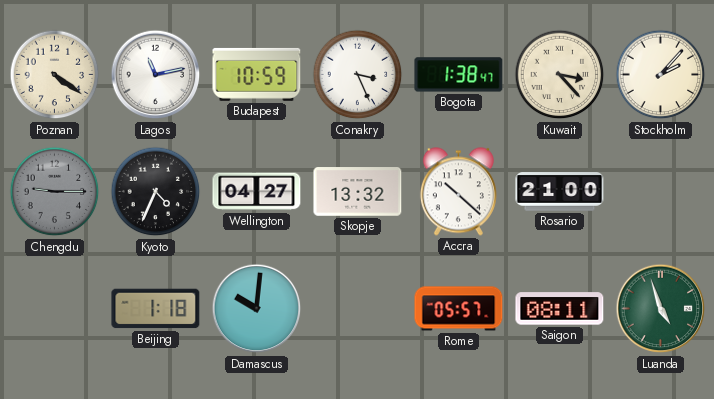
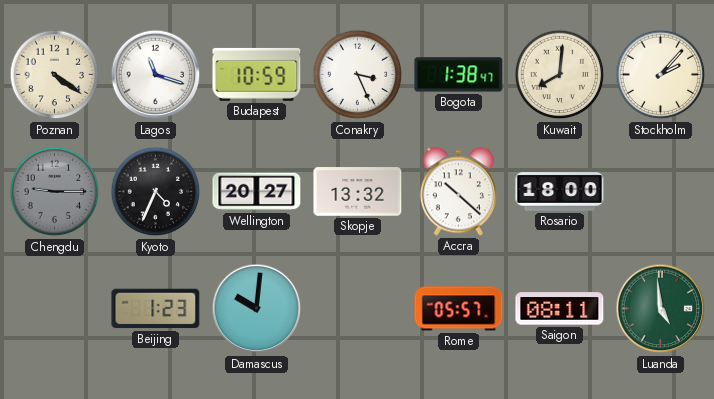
Lagos: 11:13 -> 11:18 (156, 75)
Kuwait: 3:23 -> 8:01 (560, 75)
Wellington: 04:27 -> 20:27 (257, 192)
Rosario: 21:00 -> 18:00 (560, 192)
Beijing: 1:18 -> 1:23 (156, 309)
Luanda: 4:57 -> 4:59 (661, 309)
